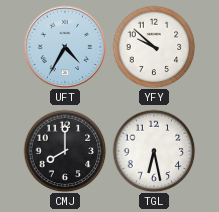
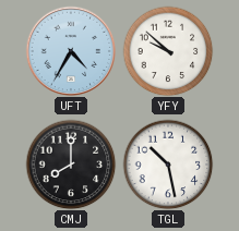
TGL: 6:28 -> 10:28 (168, 165)
